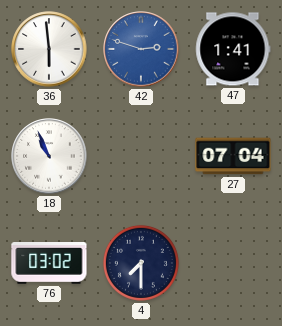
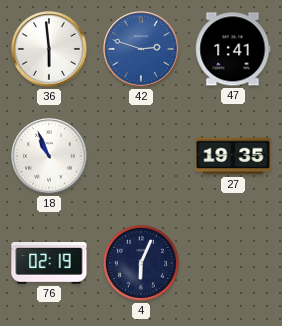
27: 07:04 -> 19:35 (233, 156)
76: 03:02 -> 02:19 (49, 264)
4: 7:30 -> 6:04 (141, 263)
